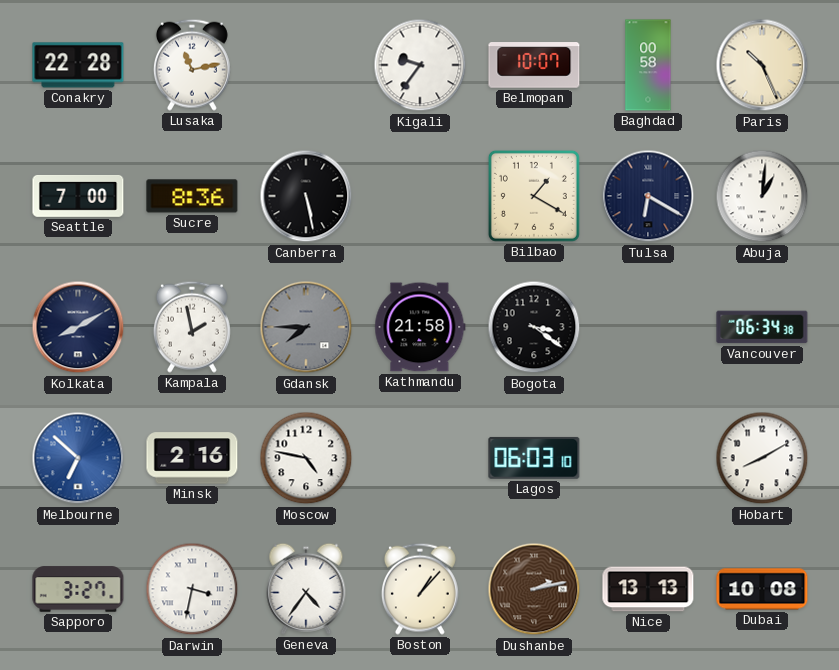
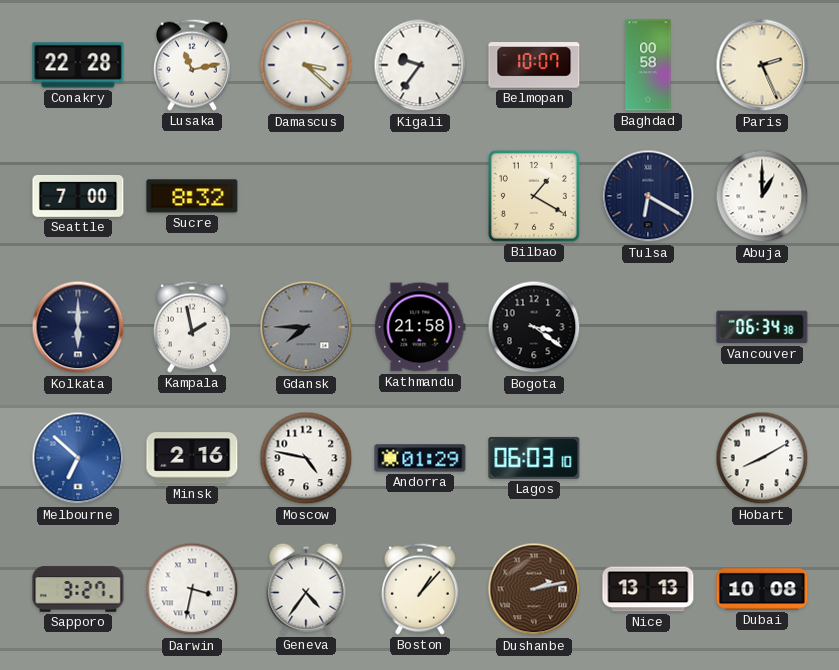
Damascus: none -> 3:22 (306, 65)
Paris: 10:26 -> 2:26 (762, 65)
Sucre: 8:36 -> 8:32 (192, 196)
Canberra: 5:28 -> none (306, 196)
Abuja: 1:01 -> 1:00 (762, 196)
Kolkata: 8:10 -> 6:00 (78, 327)
Andorra: none -> 01:29 (420, 458)
